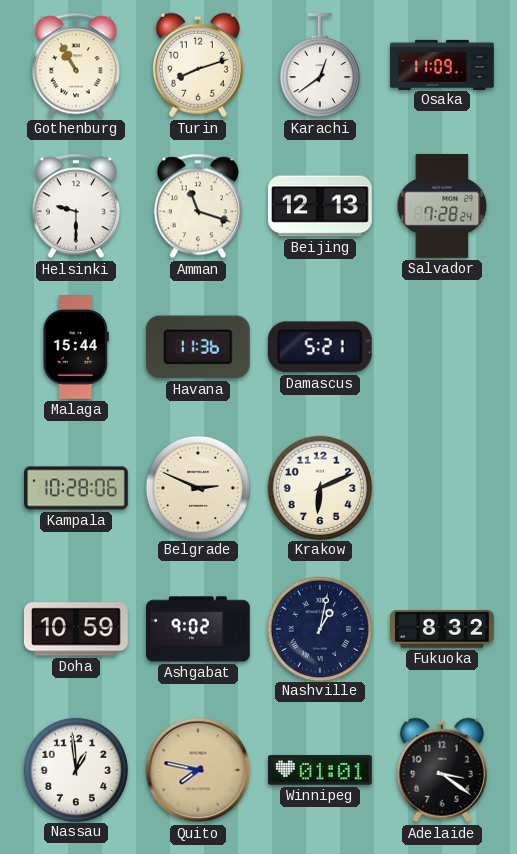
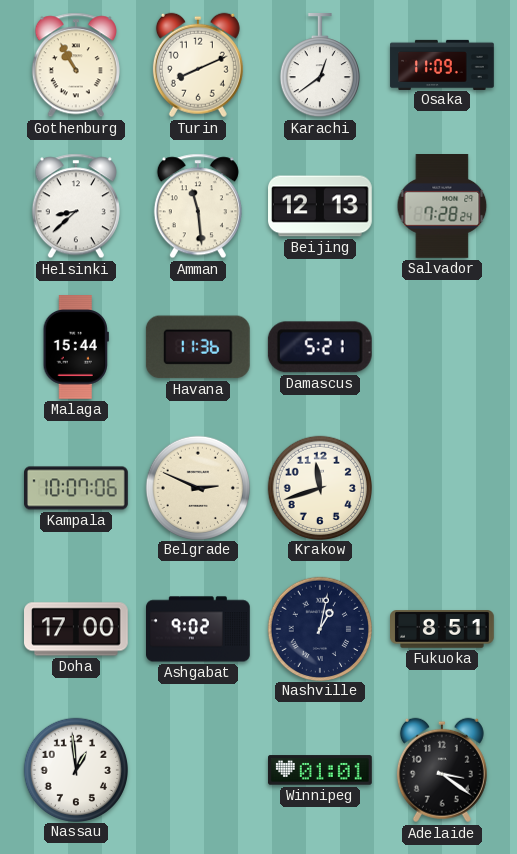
Turin: 8:12 -> 8:11 (198, 65)
Helsinki: 9:30 -> 8:38 (76, 206)
Amman: 11:18 -> 11:29 (198, 206)
Kampala: 10:28 -> 10:07 (77, 488)
Krakow: 6:11 -> 11:42 (319, 487)
Doha: 10:59 -> 17:00 (77, 629)
Fukuoka: 8:32 -> 8:51 (443, 629)
Quito: 7:47 -> none (198, 770)
